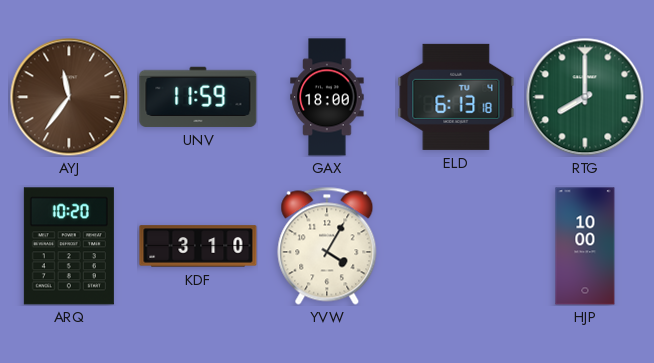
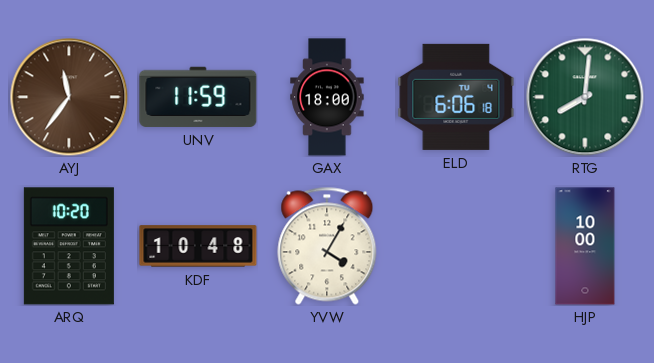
ELD: 6:13 -> 6:06 (456, 97)
RTG: 8:00 -> 8:01 (585, 97)
KDF: 3:10 -> 10:48 (198, 246)
